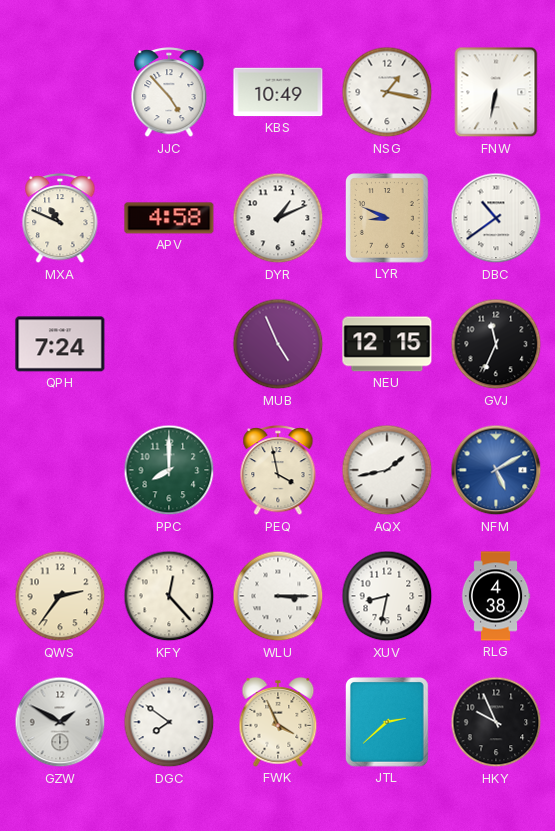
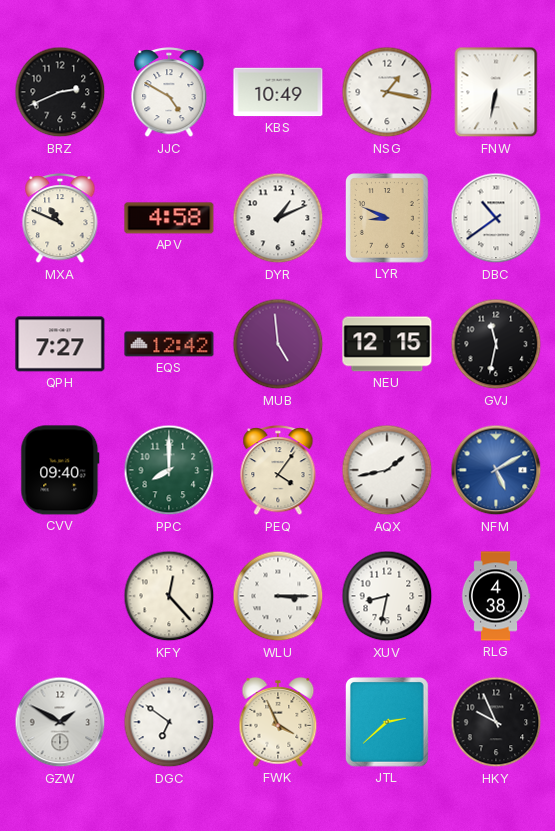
BRZ: none -> 2:41 (60, 92)
JJC: 4:53 -> 4:50 (169, 93)
QPH: 7:24 -> 7:27 (60, 344)
EQS: none -> 12:42 (169, 344)
MUB: 4:56 -> 4:59 (278, 344)
GVJ: 11:34 -> 11:32 (496, 344)
CVV: none -> 09:40 (60, 470)
PEQ: 3:58 -> 4:06 (278, 471)
QWS: 2:36 -> none (60, 596)
DGC: 7:51 -> 6:51 (169, 722)
